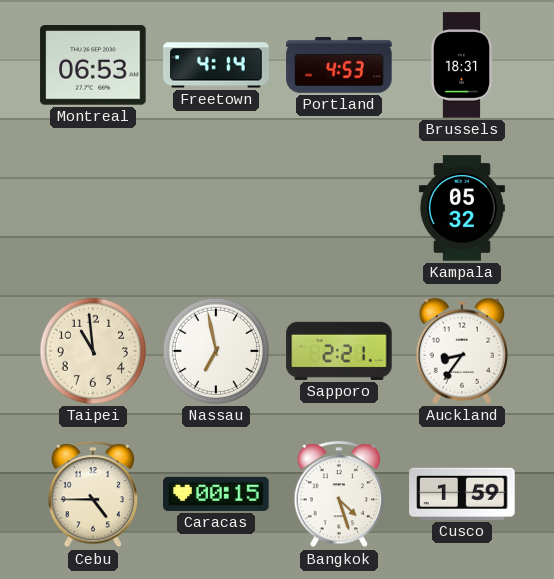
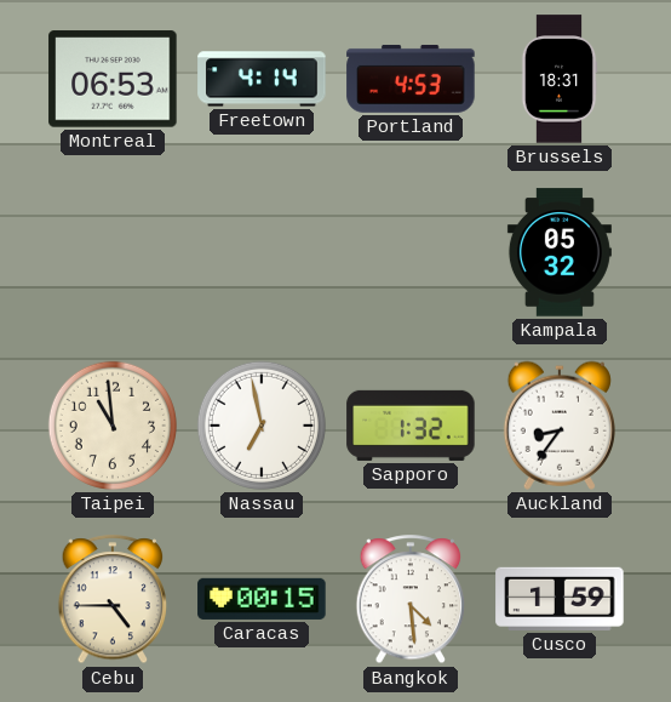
Sapporo: 2:21 -> 1:32 (411, 426)
Bangkok: 4:27 -> 4:29 (411, 600)
